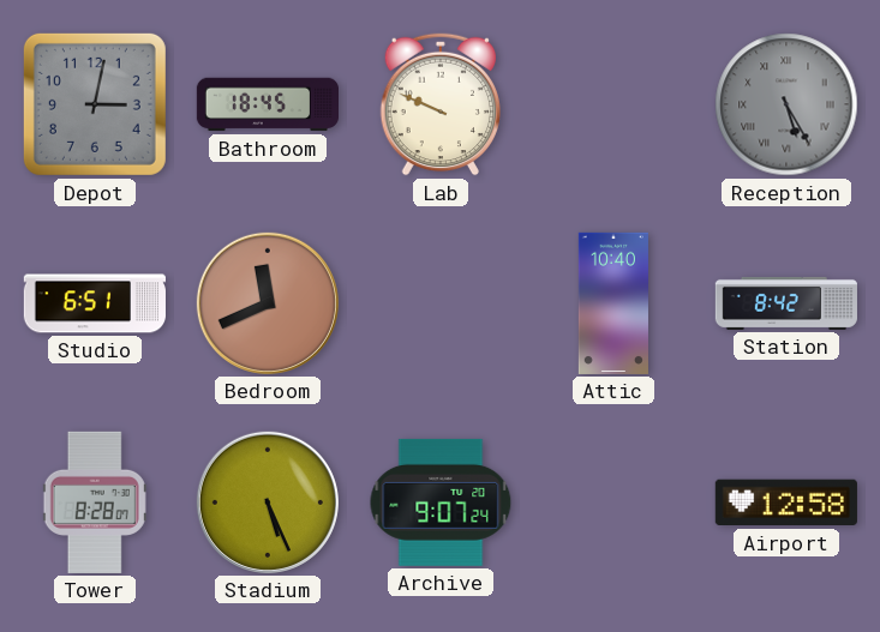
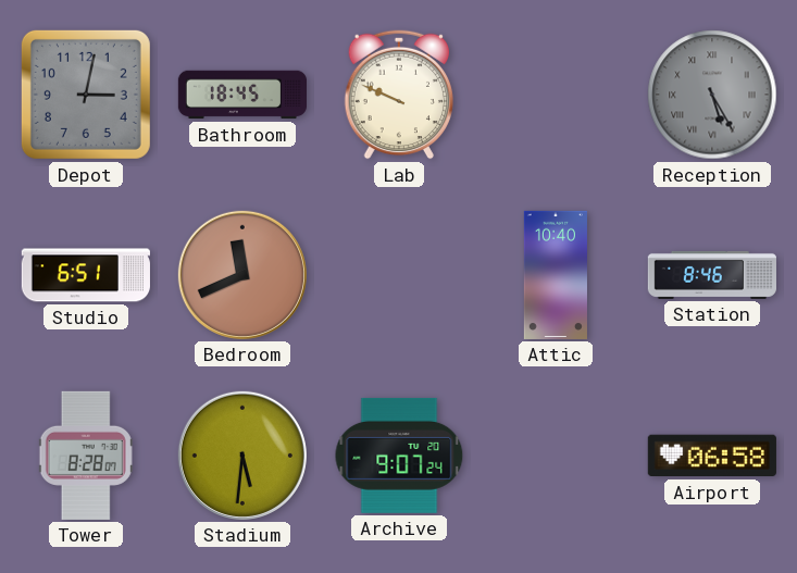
Station: 8:42 -> 8:46 (712, 275)
Stadium: 5:26 -> 5:31 (242, 456)
Airport: 12:58 -> 06:58 (712, 456)
